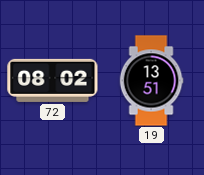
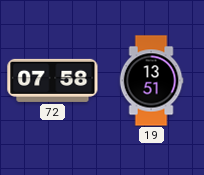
72: 08:02 -> 07:58 (53, 80)
